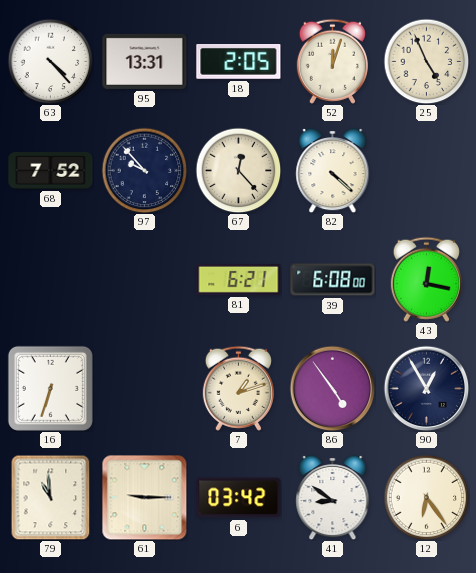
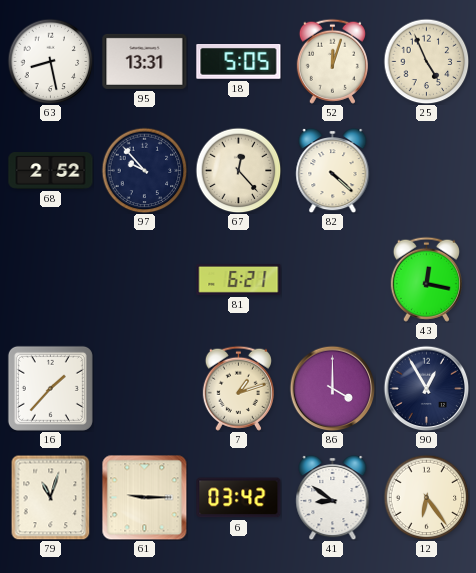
63: 4:23 -> 8:28 (50, 61)
18: 2:05 -> 5:05 (239, 62)
68: 7:52 -> 2:52 (51, 171)
39: 6:08 -> none (333, 280)
16: 6:33 -> 1:37 (50, 388)
86: 4:54 -> 4:00 (332, 388)
79: 10:59 -> 11:03 (51, 497)
